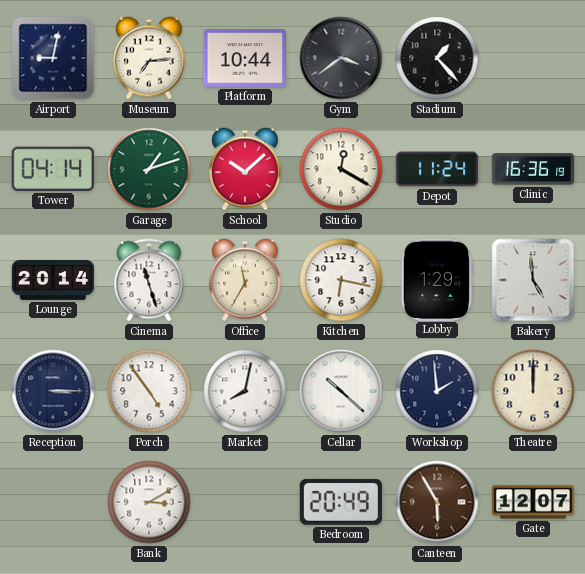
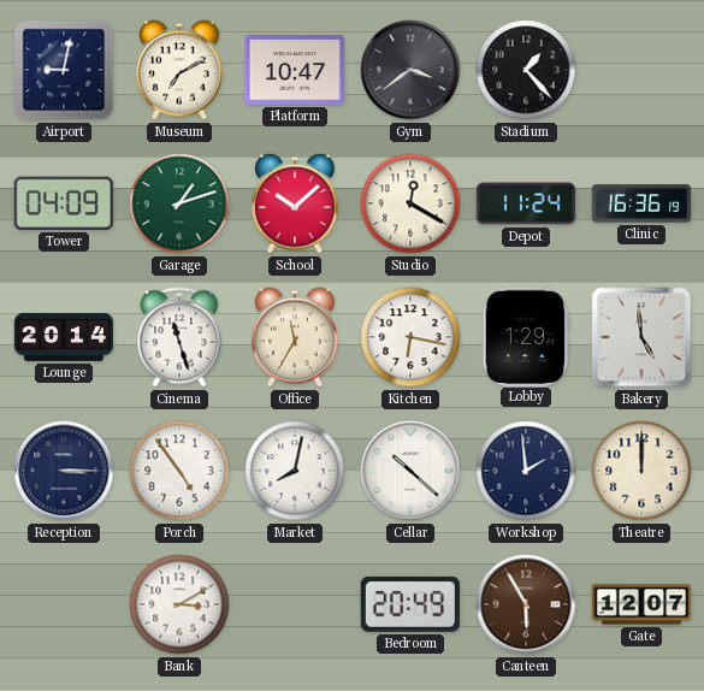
Museum: 7:14 -> 7:10 (181, 70)
Platform: 10:44 -> 10:47 (294, 70)
Tower: 04:14 -> 04:09 (64, 203)
